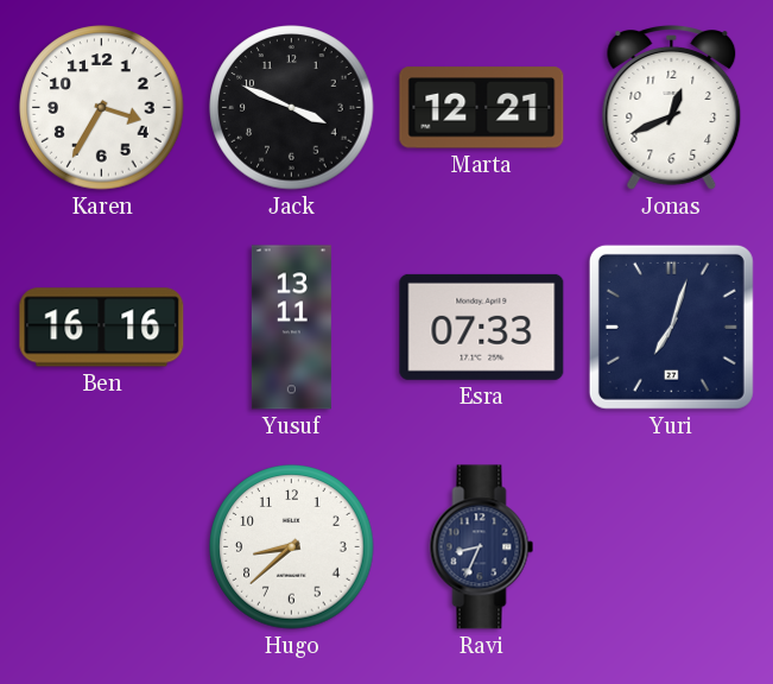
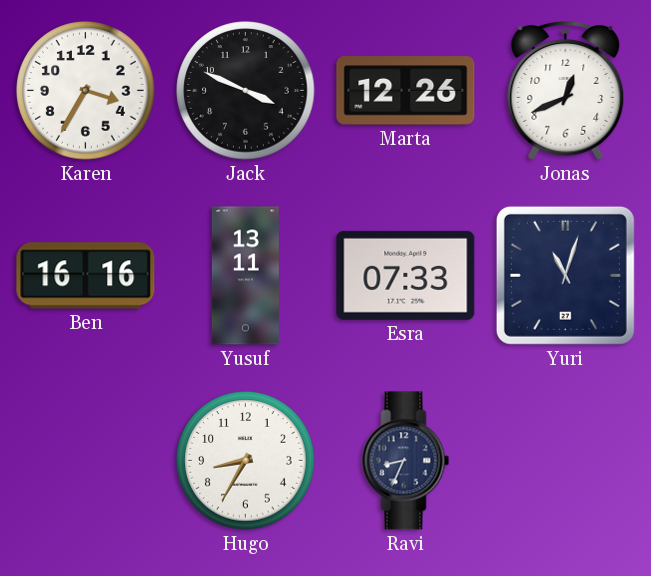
Marta: 12:21 -> 12:26 (406, 91)
Yuri: 7:03 -> 11:03 (565, 275)
Hugo: 8:38 -> 8:35 (246, 461)
